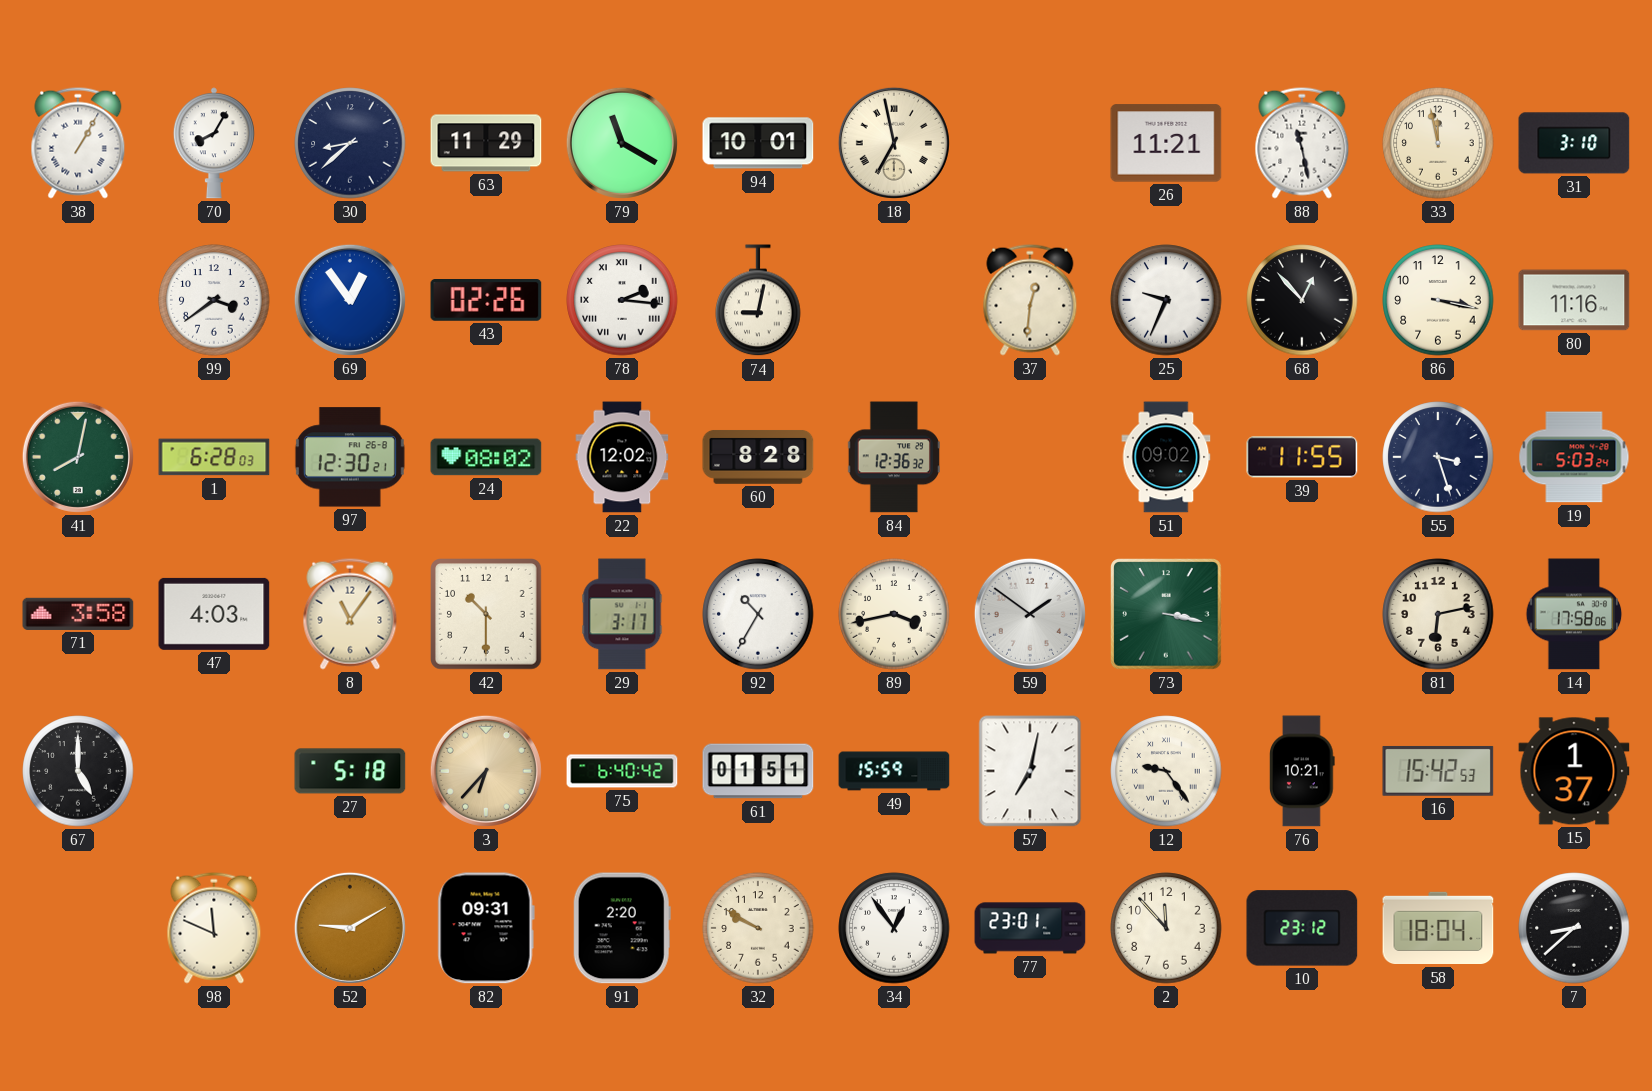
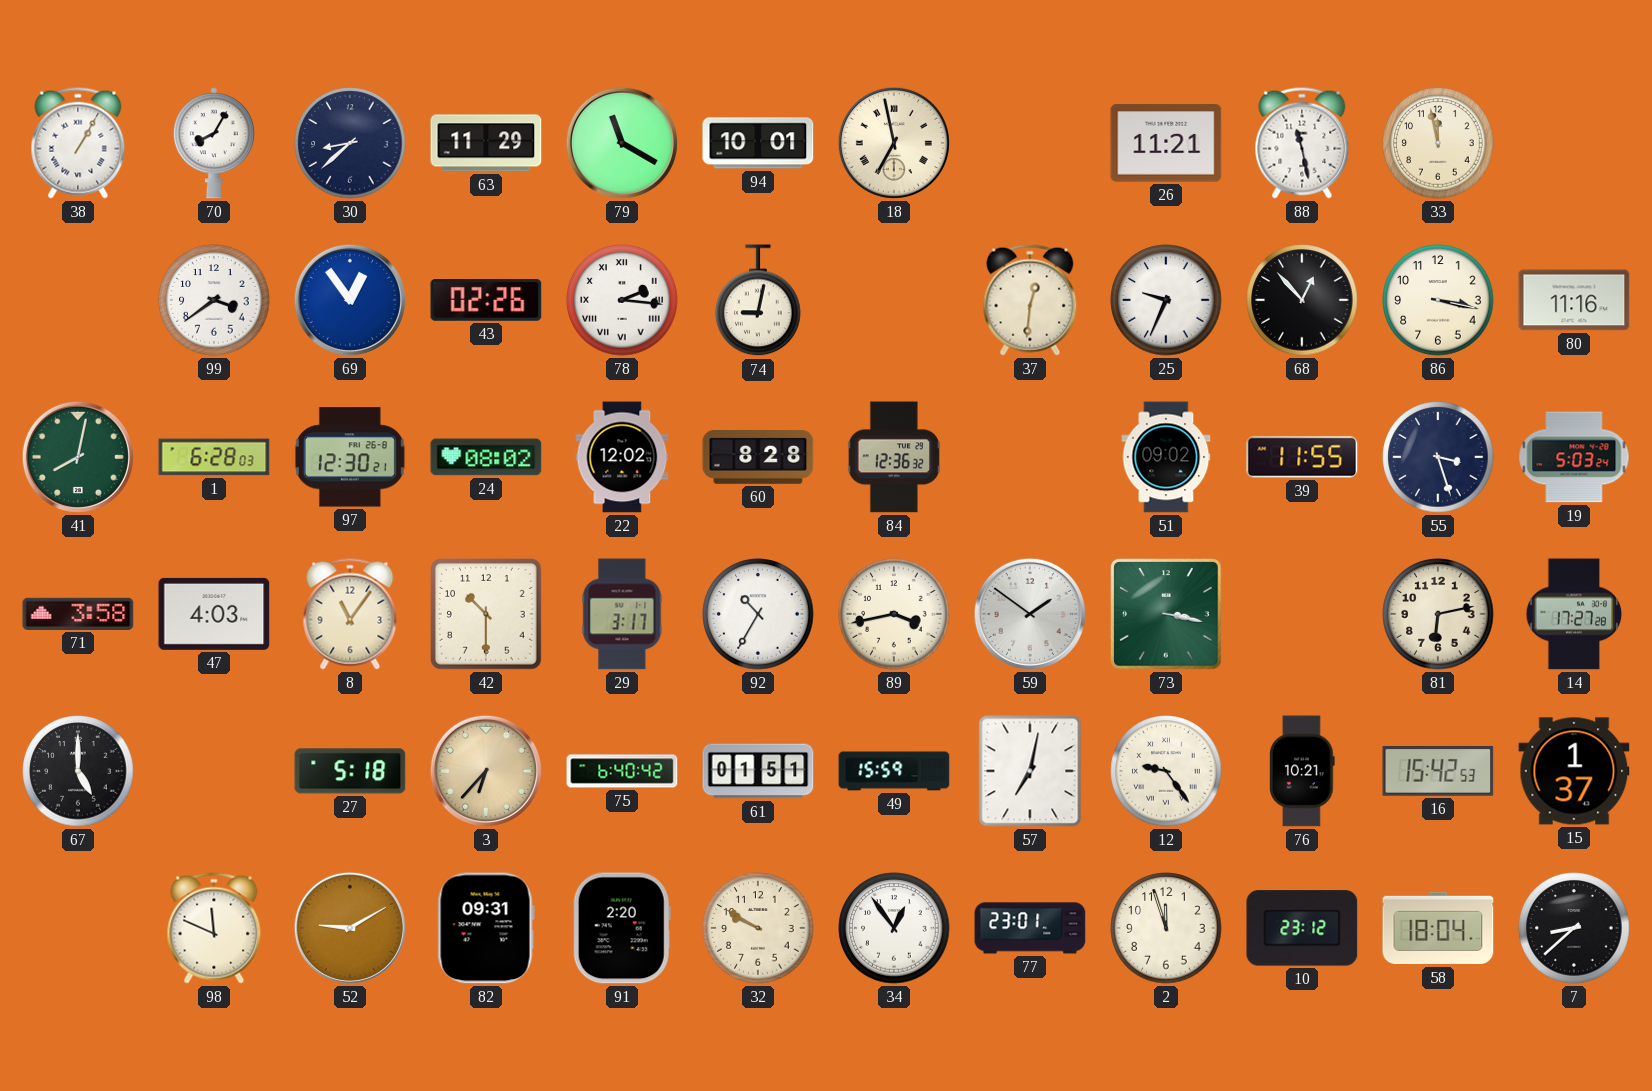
31: 3:10 -> none (1574, 143)
14: 17:58 -> 17:27 (1574, 614)
2: 11:53 -> 11:57 (1166, 928)
